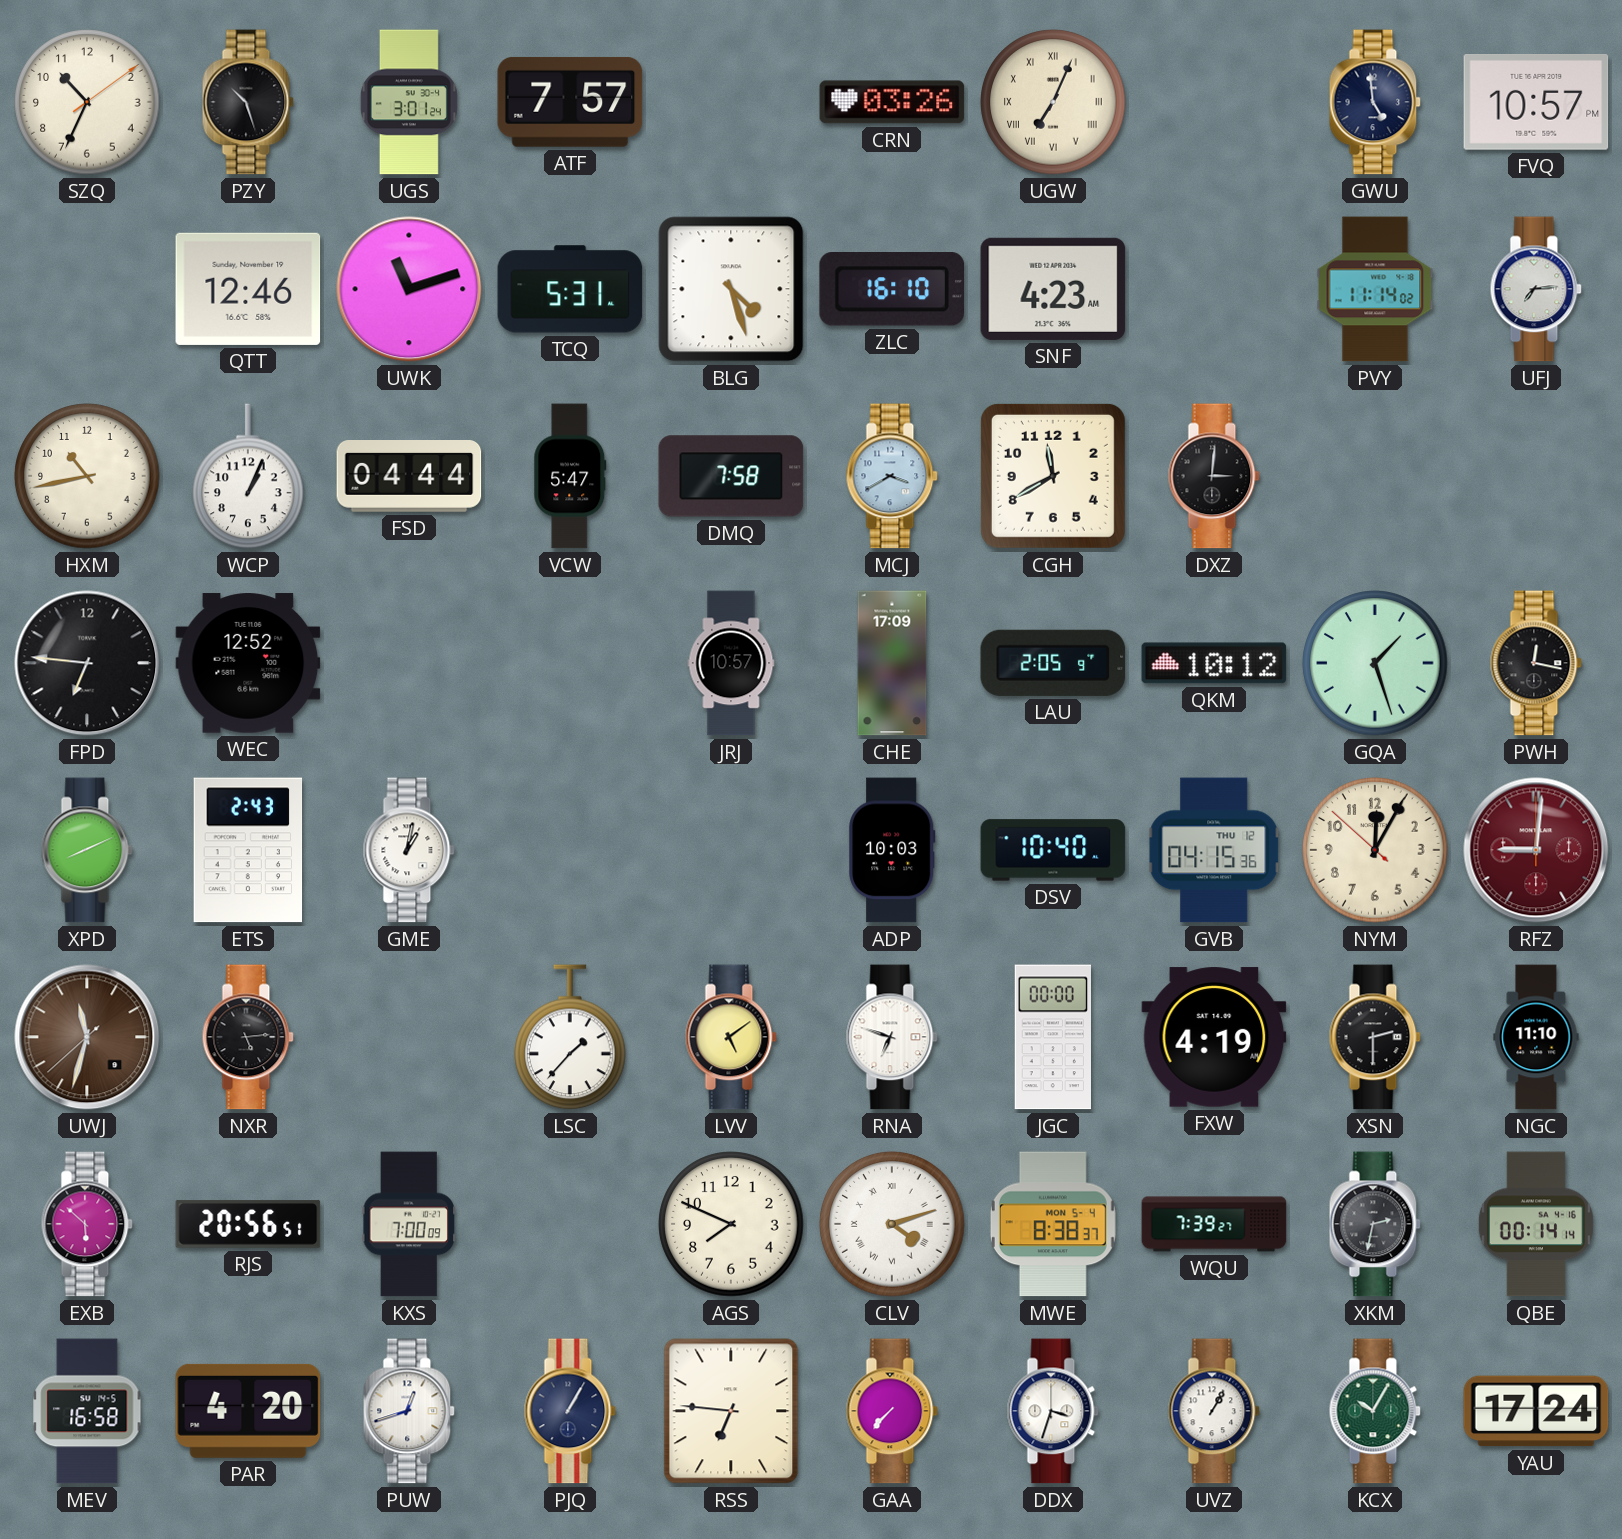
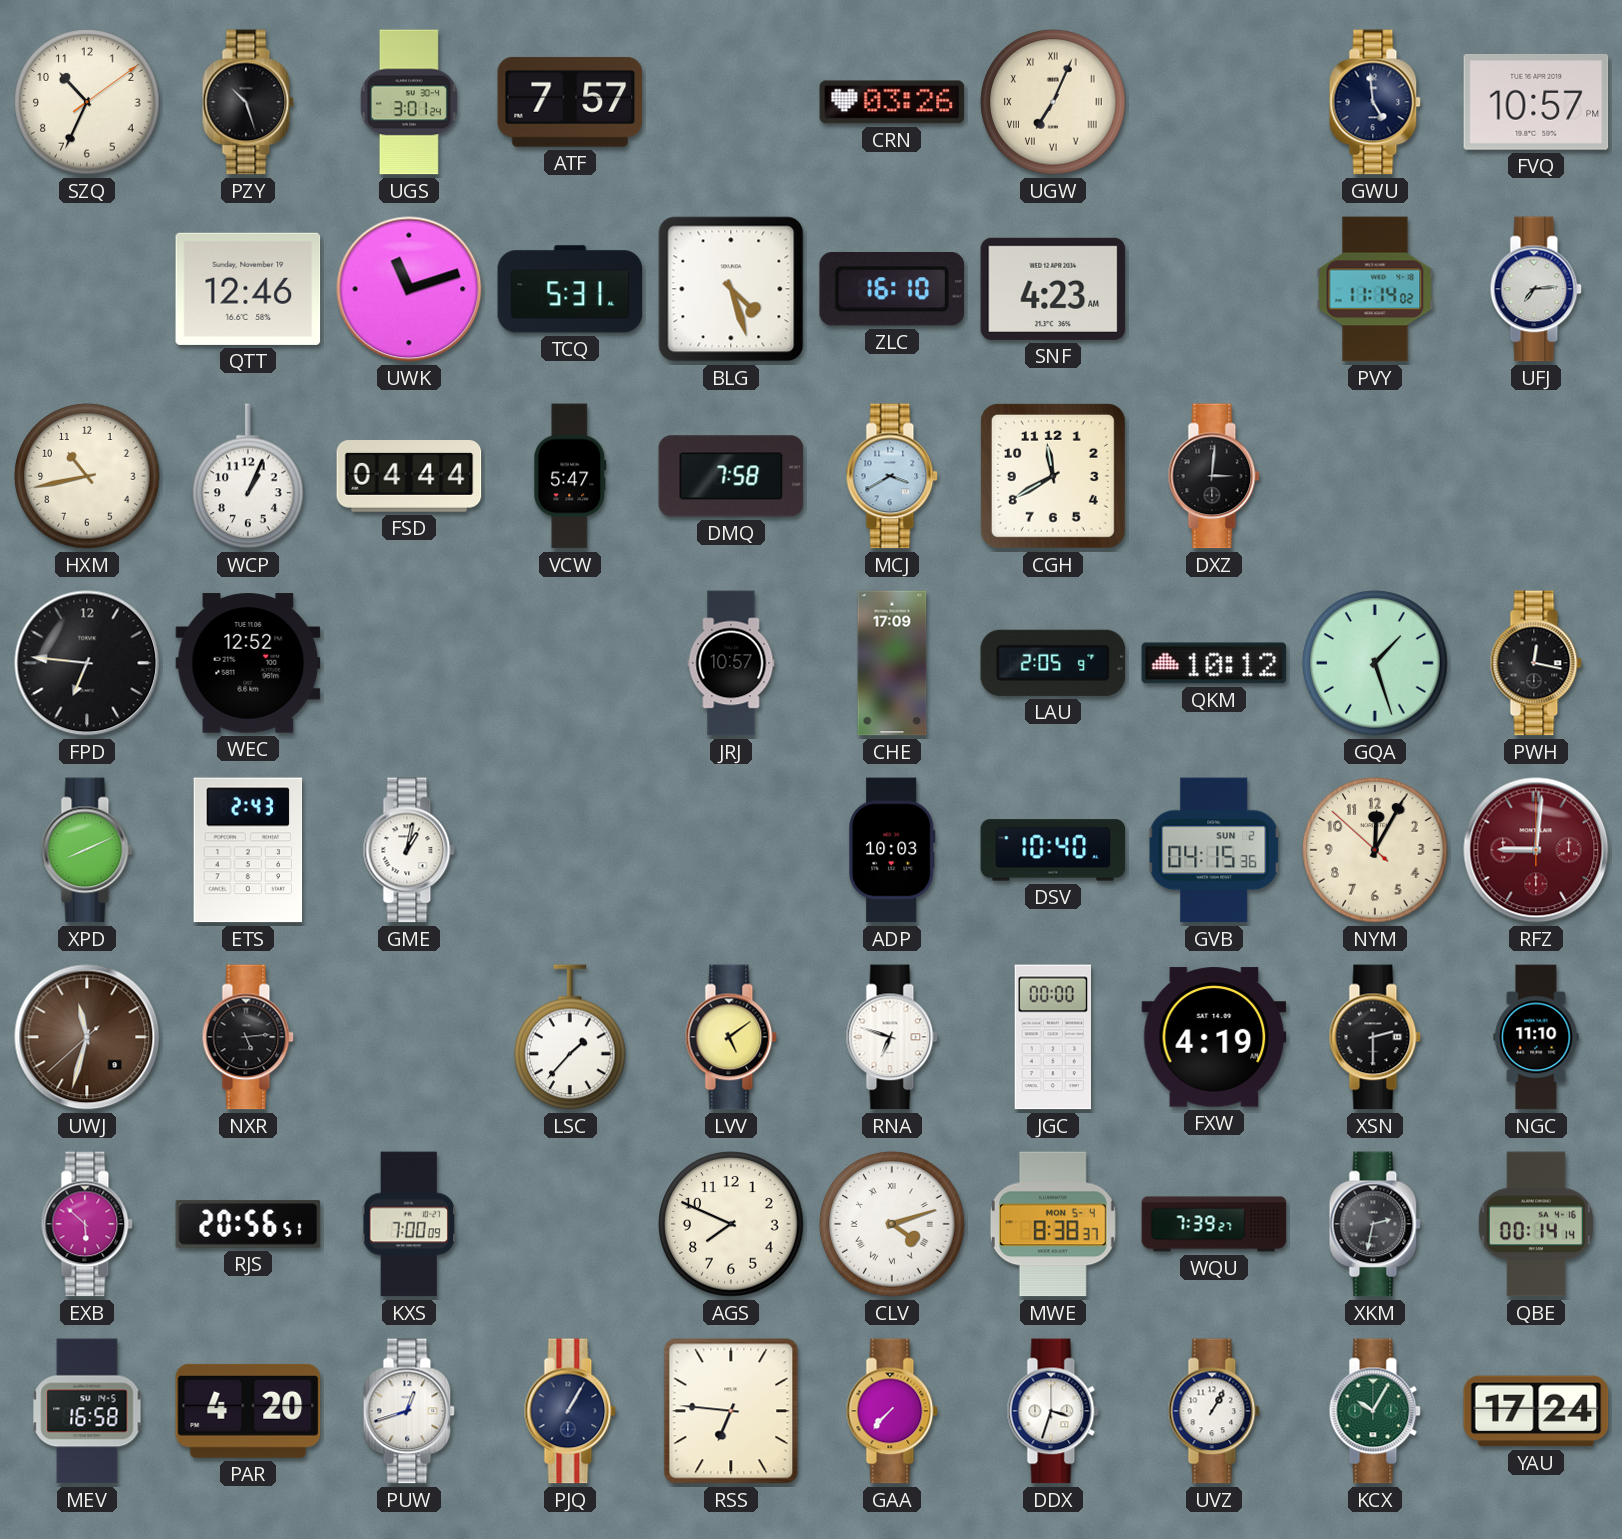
GVB date: THU 12 -> SUN 2 (1214, 850)
